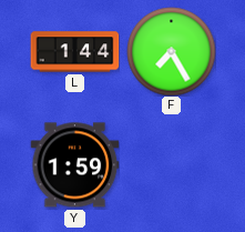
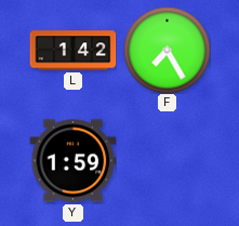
L: 1:44 -> 1:42 (72, 51)
